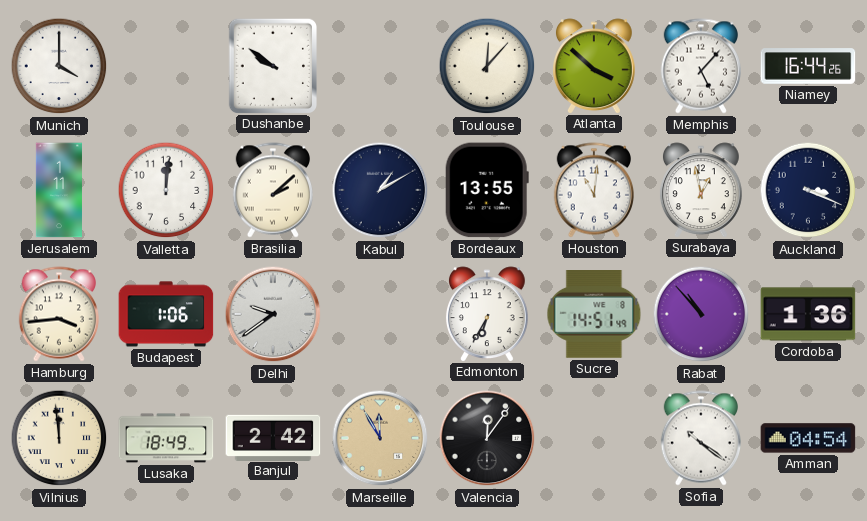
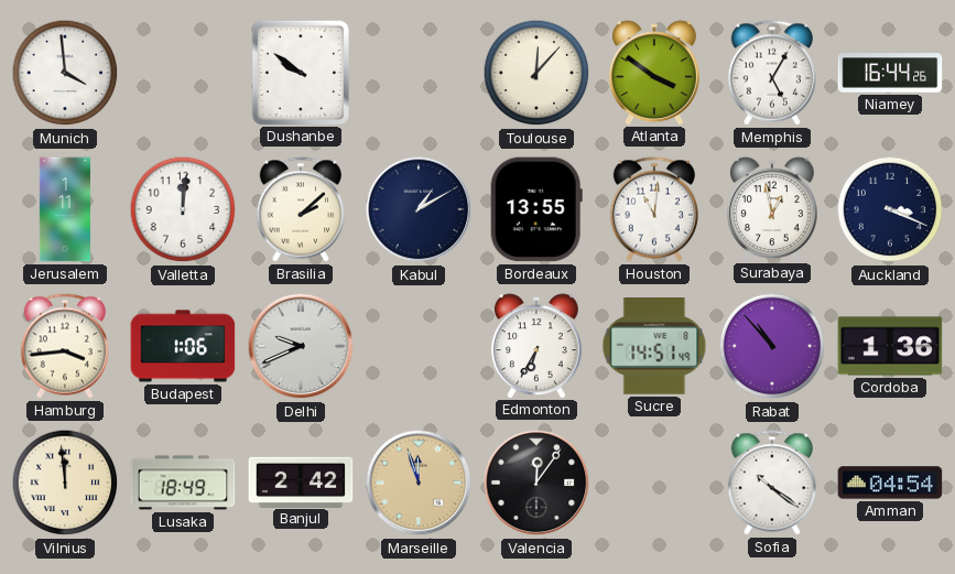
Munich: 4:00 -> 3:59 (65, 73)
Atlanta: 3:52 -> 3:51 (654, 73)
Memphis: 5:07 -> 5:05 (771, 73)
Delhi: 9:39 -> 9:41 (301, 346)
Marseille: 11:55 -> 11:57 (419, 483)
